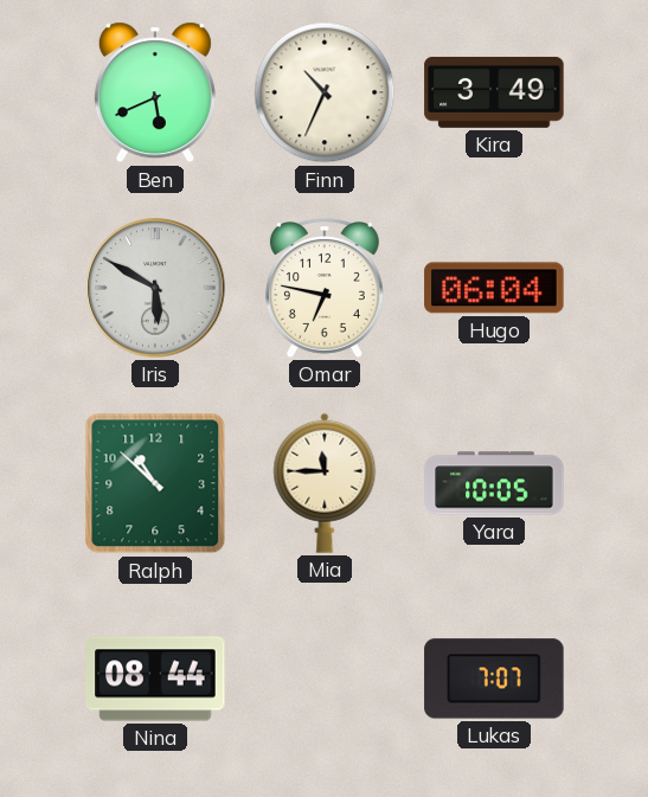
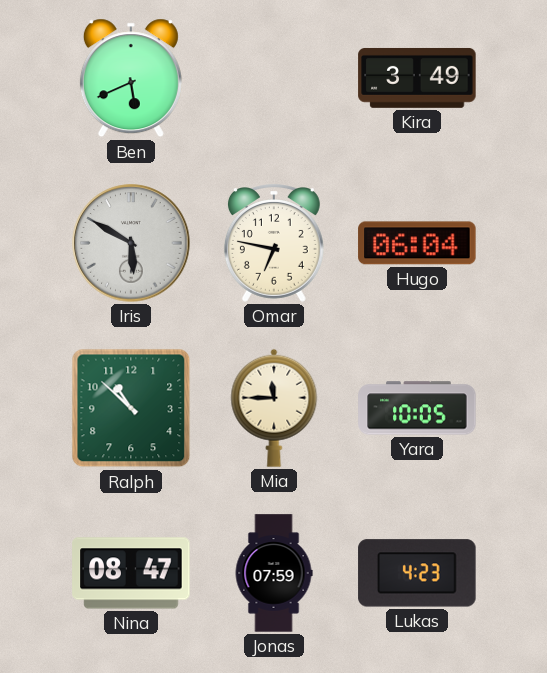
Finn: 10:34 -> none (325, 92)
Nina: 08:44 -> 08:47 (131, 573)
Jonas: none -> 07:59 (274, 573)
Lukas: 7:07 -> 4:23 (417, 573)
